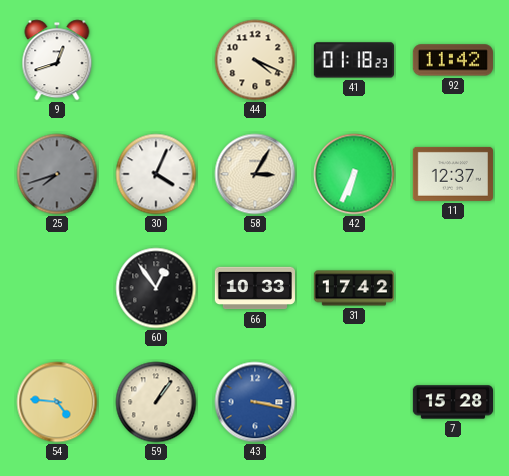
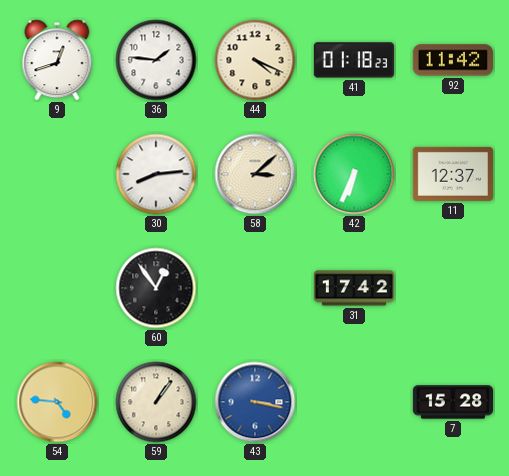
36: none -> 1:46 (156, 60)
25: 7:42 -> none (57, 174)
30: 4:04 -> 8:14 (156, 174)
58: 3:05 -> 3:08 (255, 174)
66: 10:33 -> none (255, 288)
